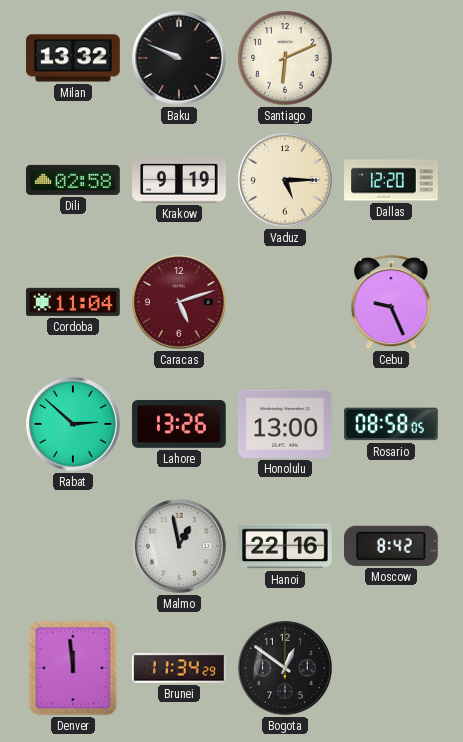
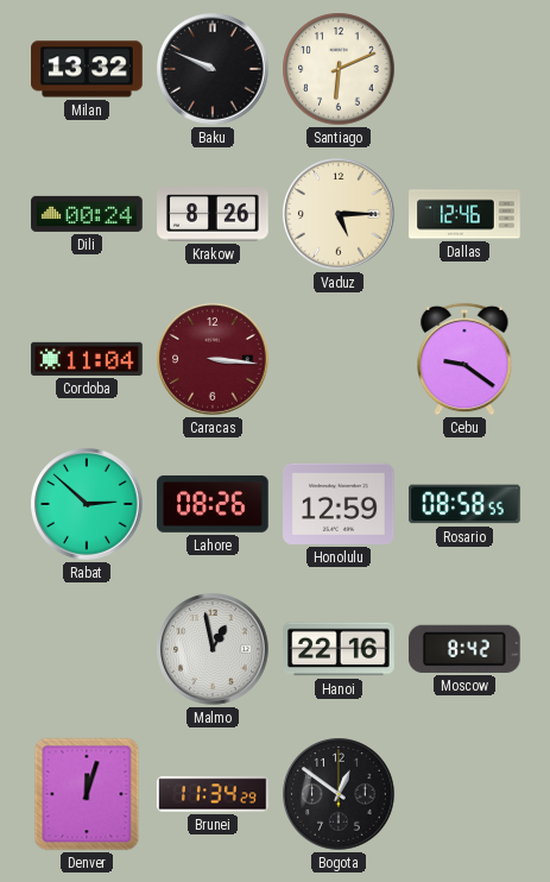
Dili: 02:58 -> 00:24 (87, 214)
Krakow: 9:19 -> 8:26 (213, 214)
Dallas: 12:20 -> 12:46 (464, 214)
Caracas: 5:12 -> 3:16 (213, 359)
Cebu: 9:26 -> 9:21 (464, 359)
Lahore: 13:26 -> 08:26 (213, 504)
Honolulu: 13:00 -> 12:59 (339, 504)
Rosario: 08:58:05 -> 08:58:55 (464, 504)
Denver: 11:59 -> 12:03 (87, 794)
